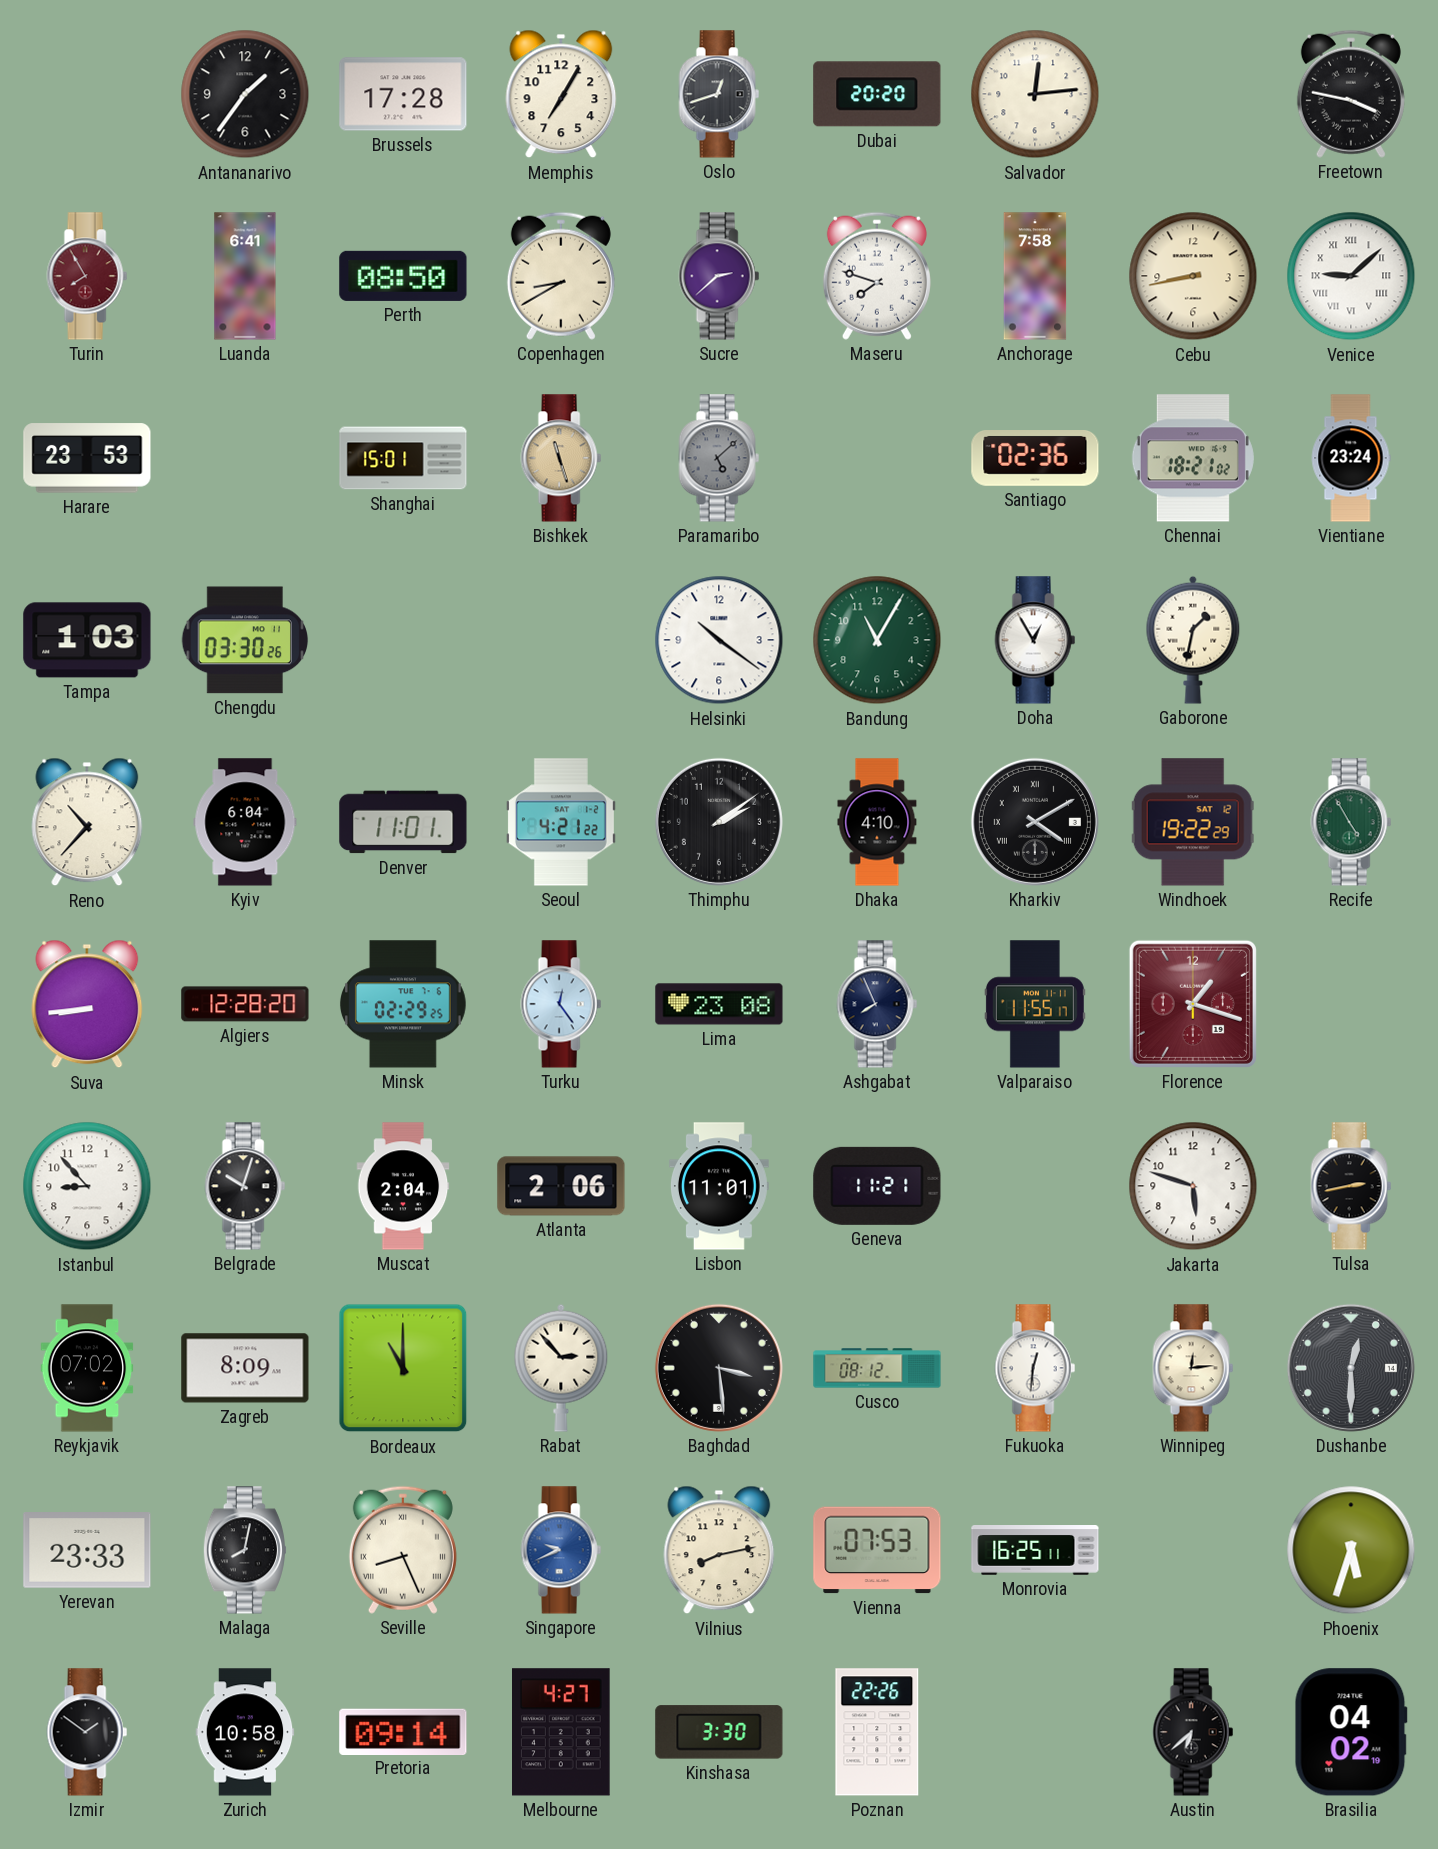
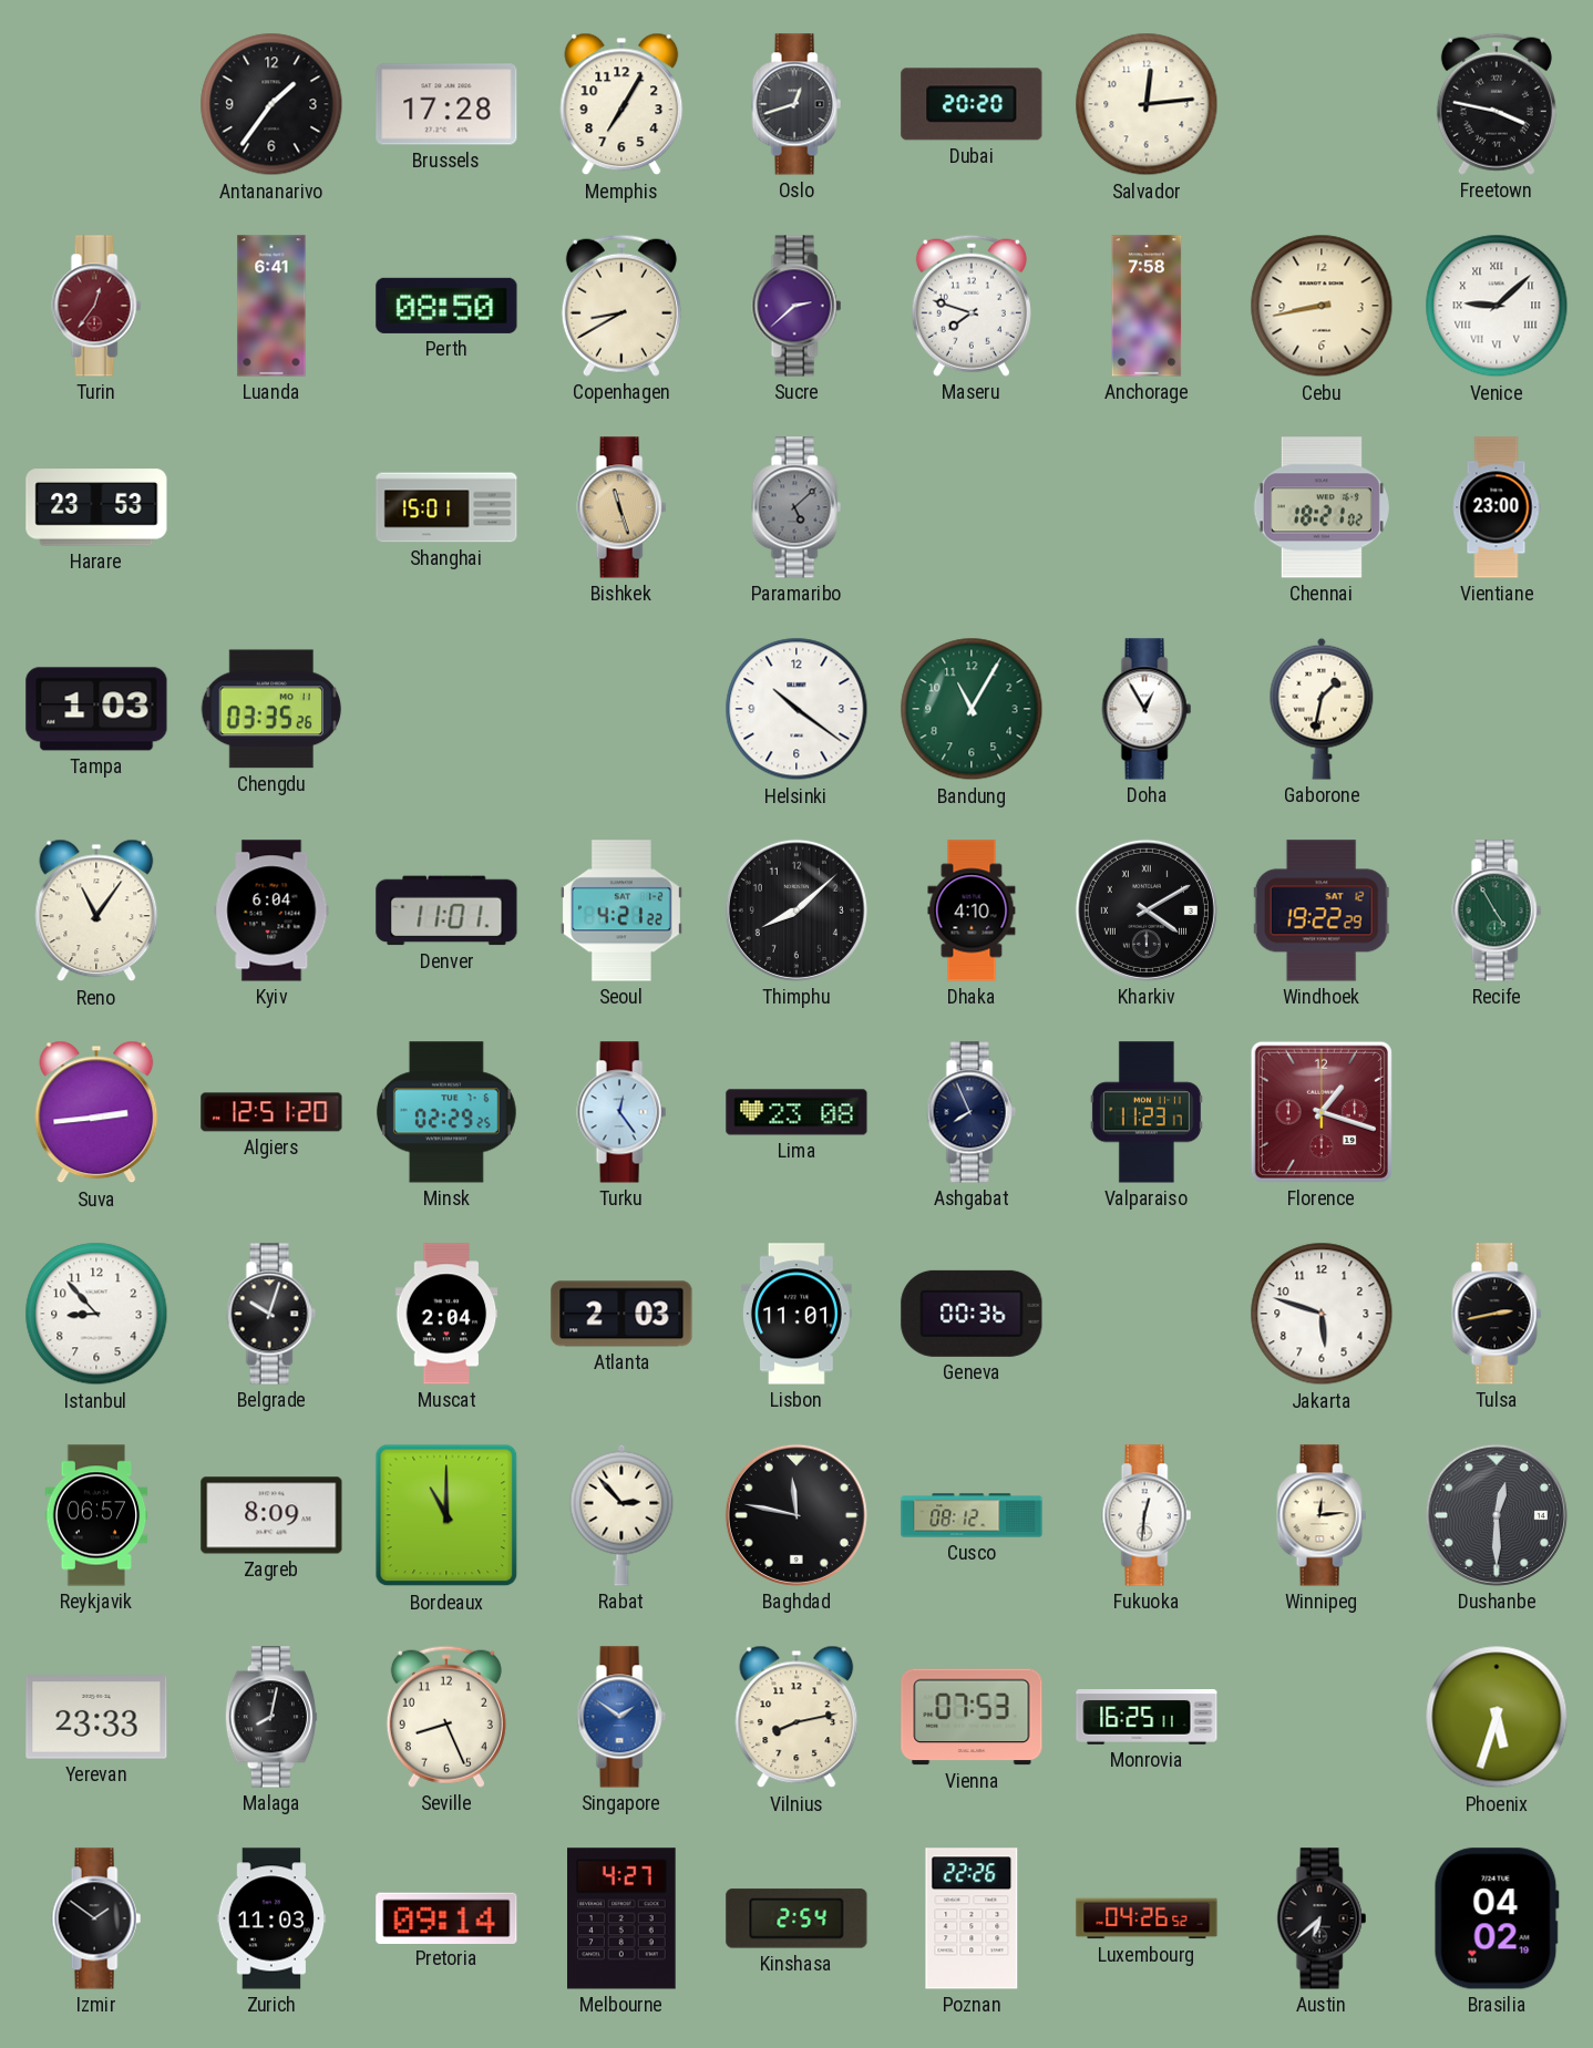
Turin: 7:55 -> 12:36 (96, 306)
Santiago: 02:36 -> none (1035, 459)
Vientiane: 23:24 -> 23:00 (1497, 507)
Chengdu: 03:30 -> 03:35 (271, 709)
Reno: 10:37 -> 11:06 (96, 910)
Thimphu: 2:09 -> 8:08 (797, 910)
Suva: 8:44 -> 2:44 (96, 1112)
Algiers: 12:28 -> 12:51 (271, 1112)
Valparaiso: 11:55 -> 11:23 (1147, 1112)
Atlanta: 2:06 -> 2:03 (621, 1314)
Geneva: 11:21 -> 00:36 (972, 1314)
Reykjavik: 07:02 -> 06:57 (96, 1515)
Baghdad: 3:29 -> 11:47 (797, 1515)
Seville numerals: Roman -> Arabic (446, 1717)
Singapore: 9:41 -> 1:51 (621, 1717)
Zurich: 10:58 -> 11:03 (271, 1918)
Kinshasa: 3:30 -> 2:54 (797, 1918)
Luxembourg: none -> 04:26 (1147, 1918)
